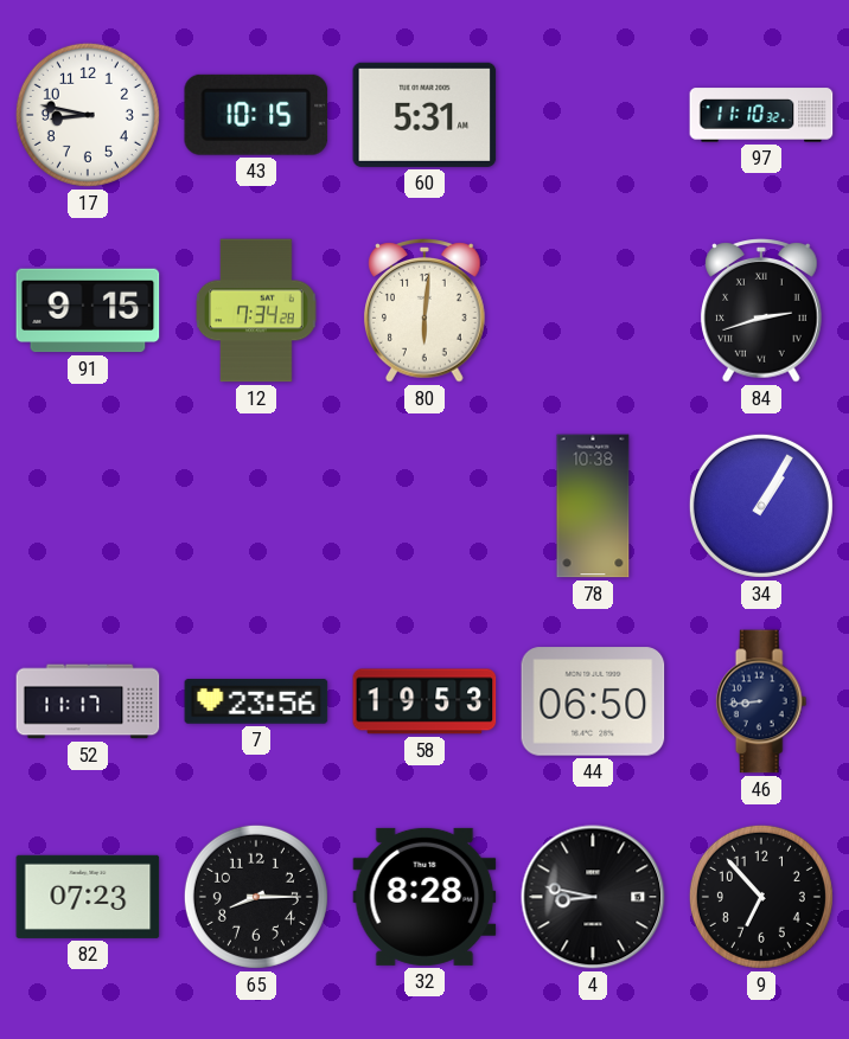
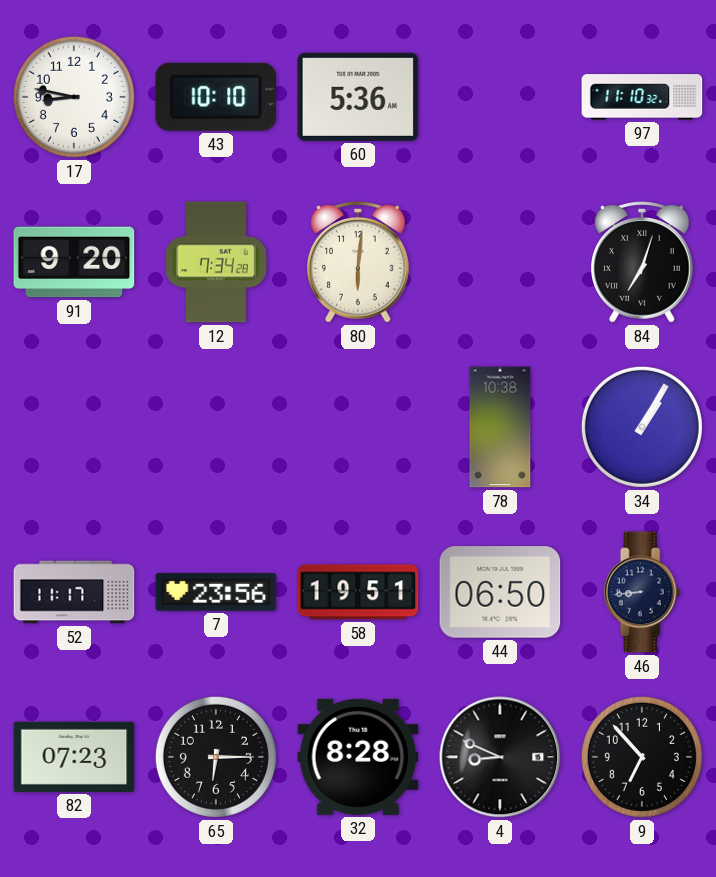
43: 10:15 -> 10:10 (216, 97)
60: 5:31 -> 5:36 (358, 97)
91: 9:15 -> 9:20 (74, 262)
84: 2:42 -> 7:03 (643, 262)
58: 19:53 -> 19:51 (358, 592)
65: 8:15 -> 6:15 (216, 757)
4: 8:47 -> 8:49 (500, 757)
